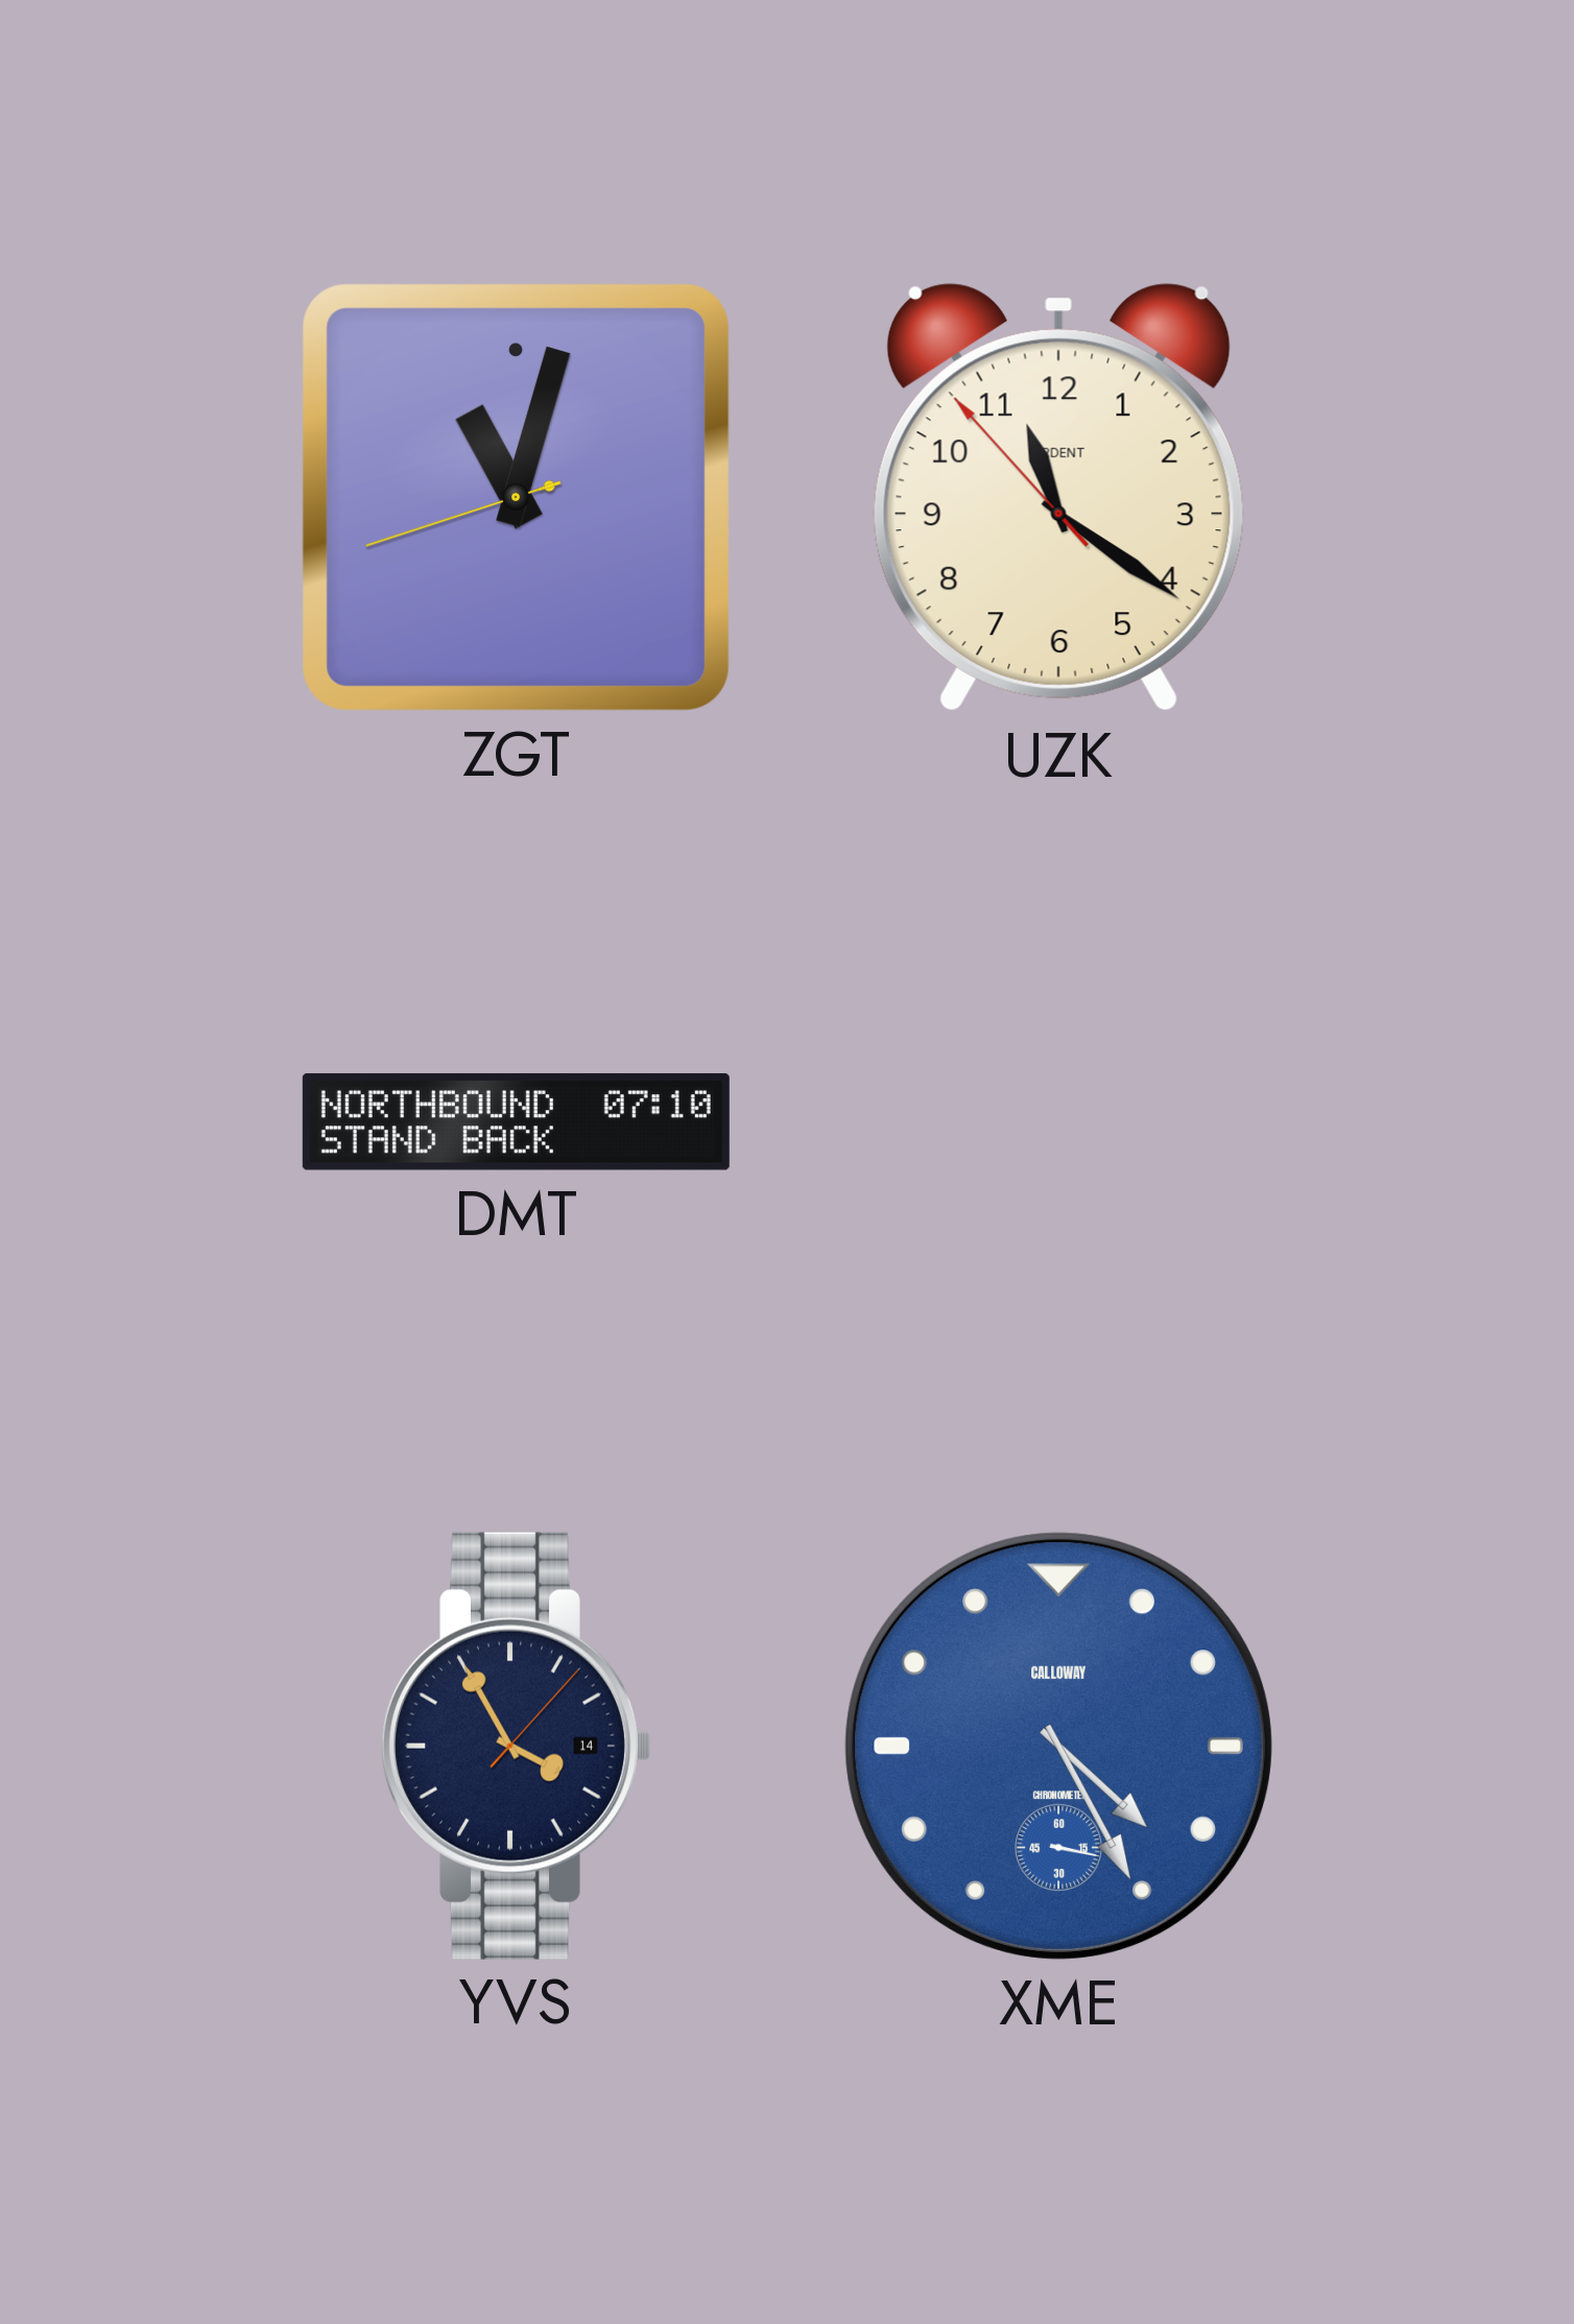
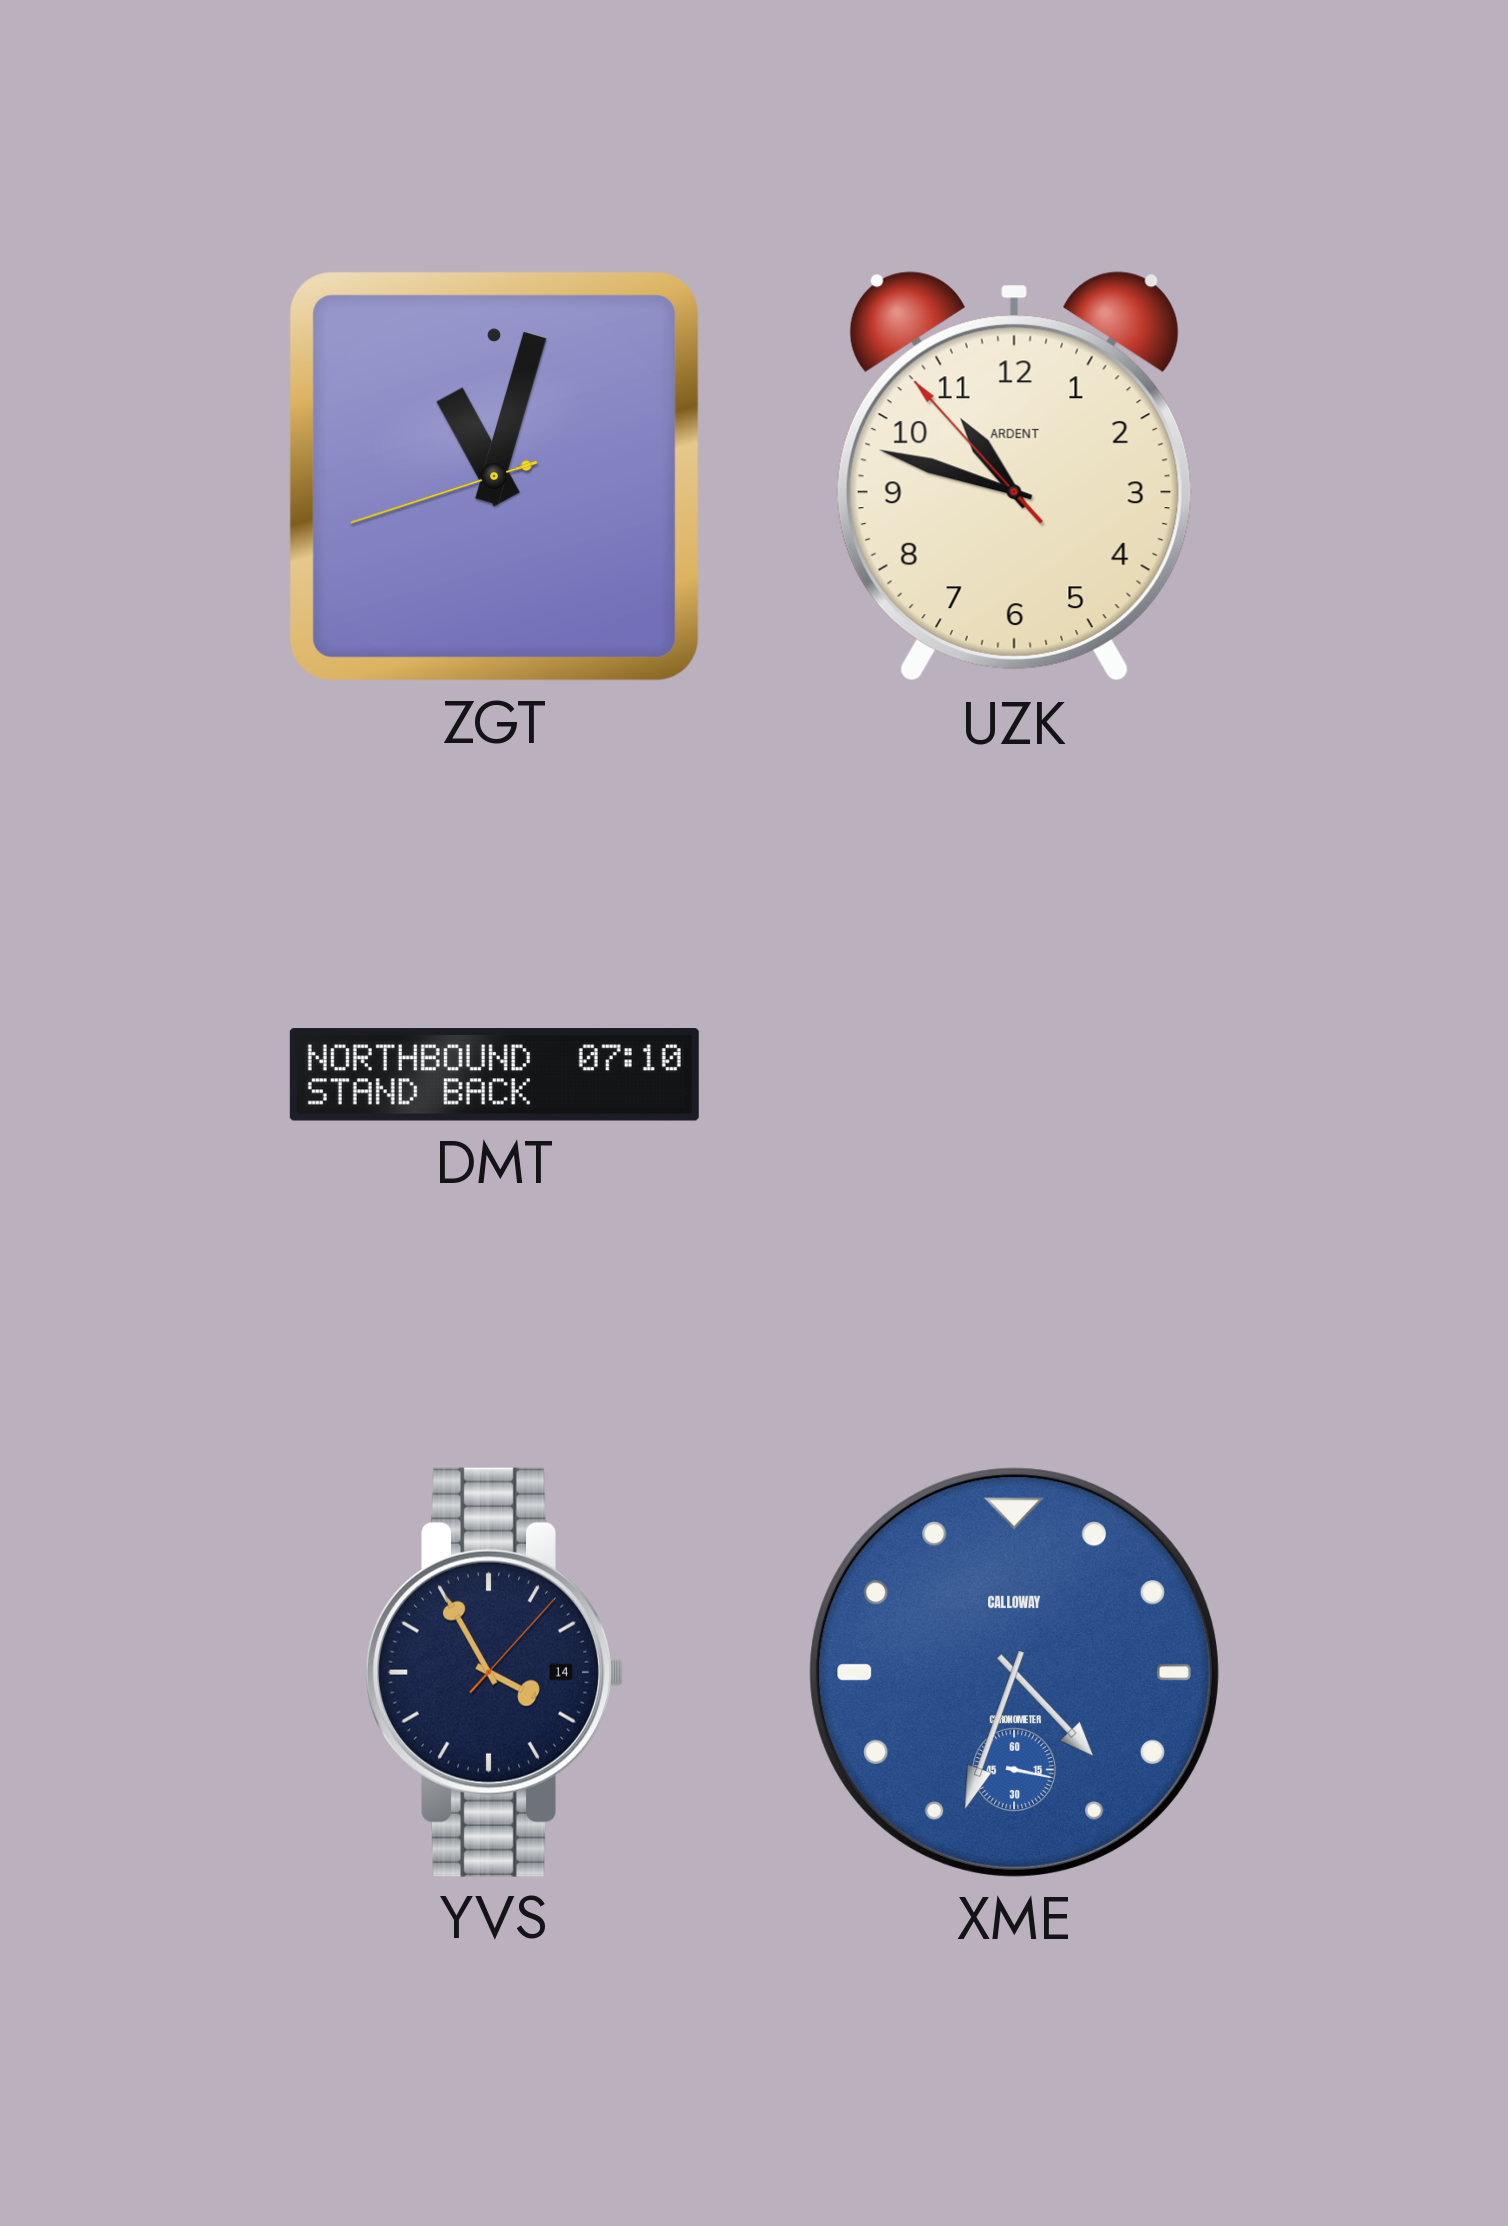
UZK: 11:20 -> 10:47 (1014, 477)
XME: 4:25 -> 4:33 (1014, 1672)
